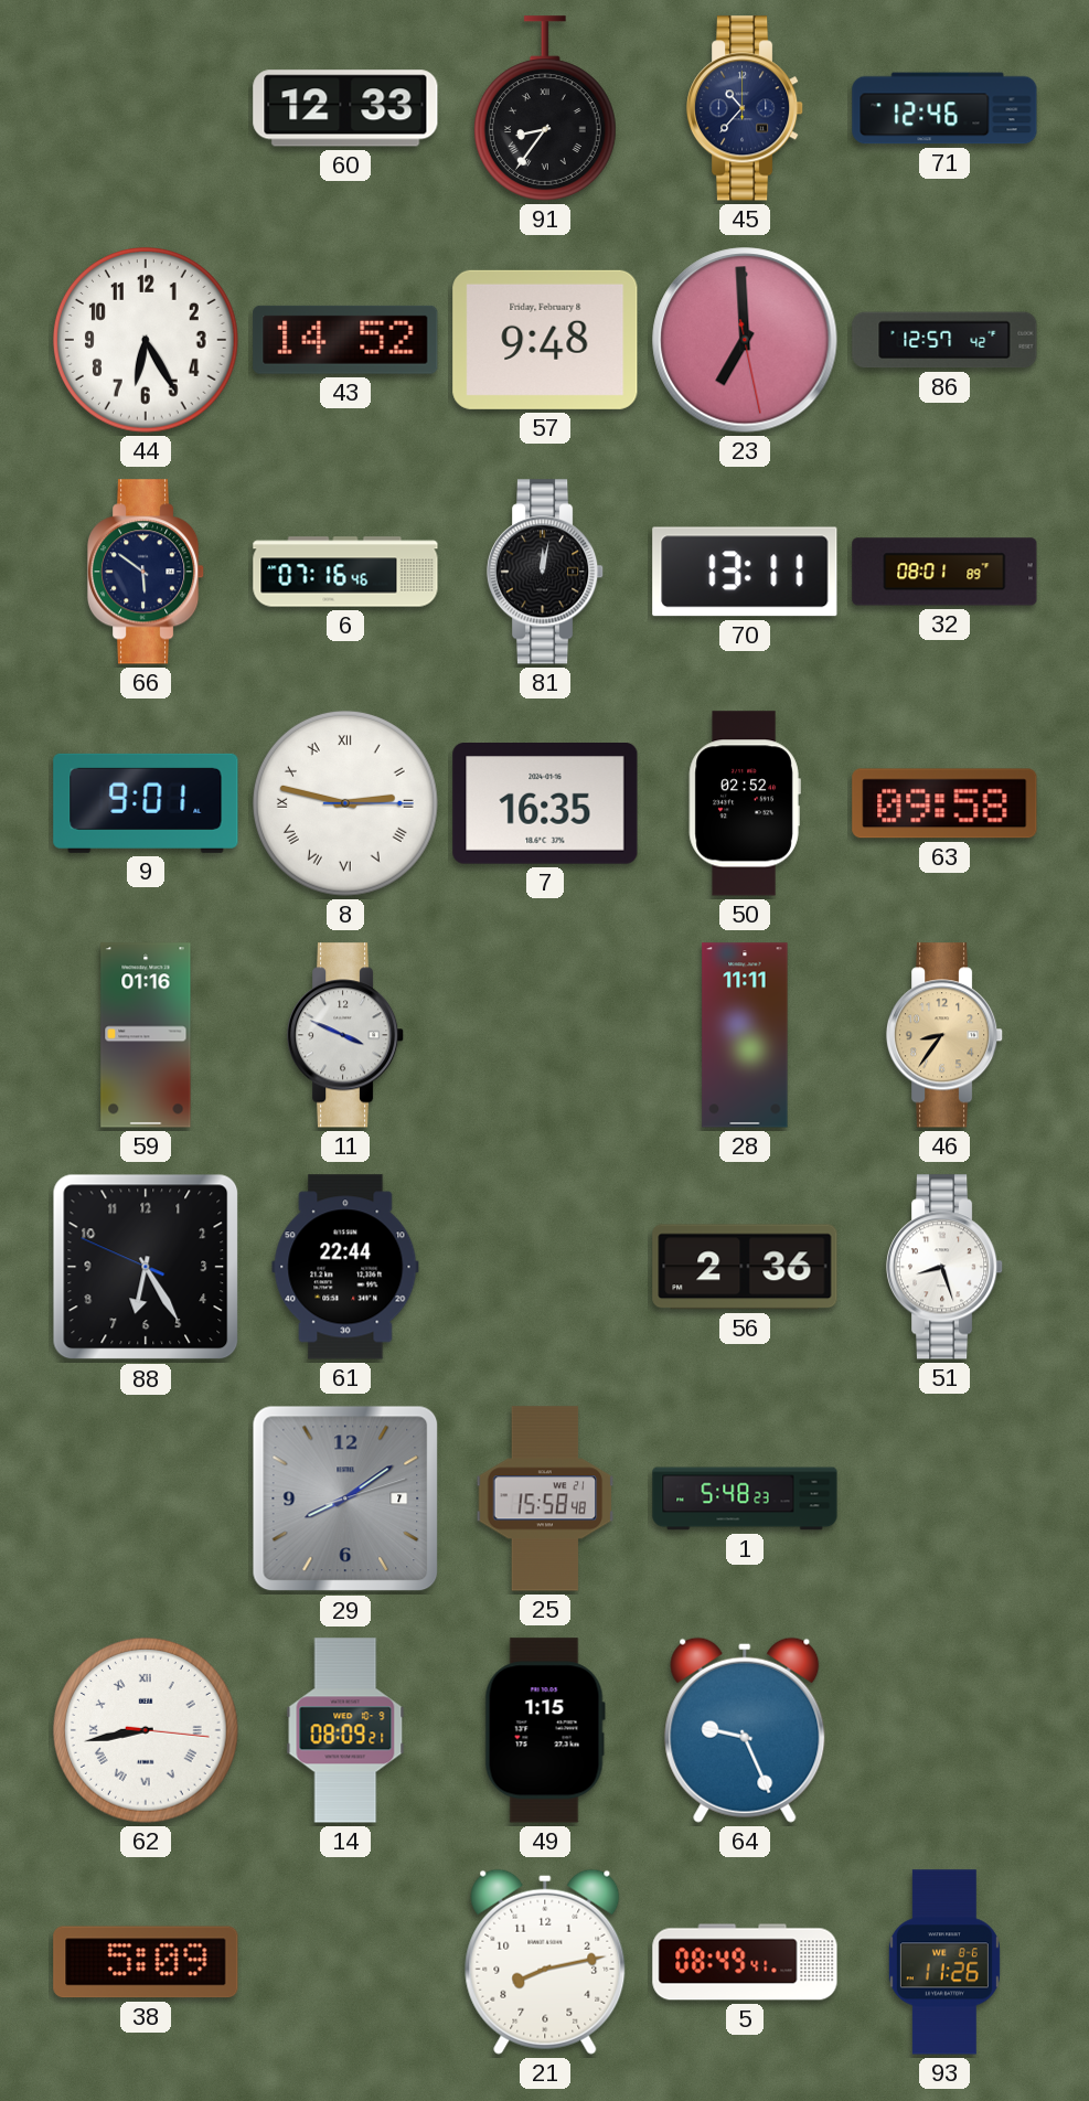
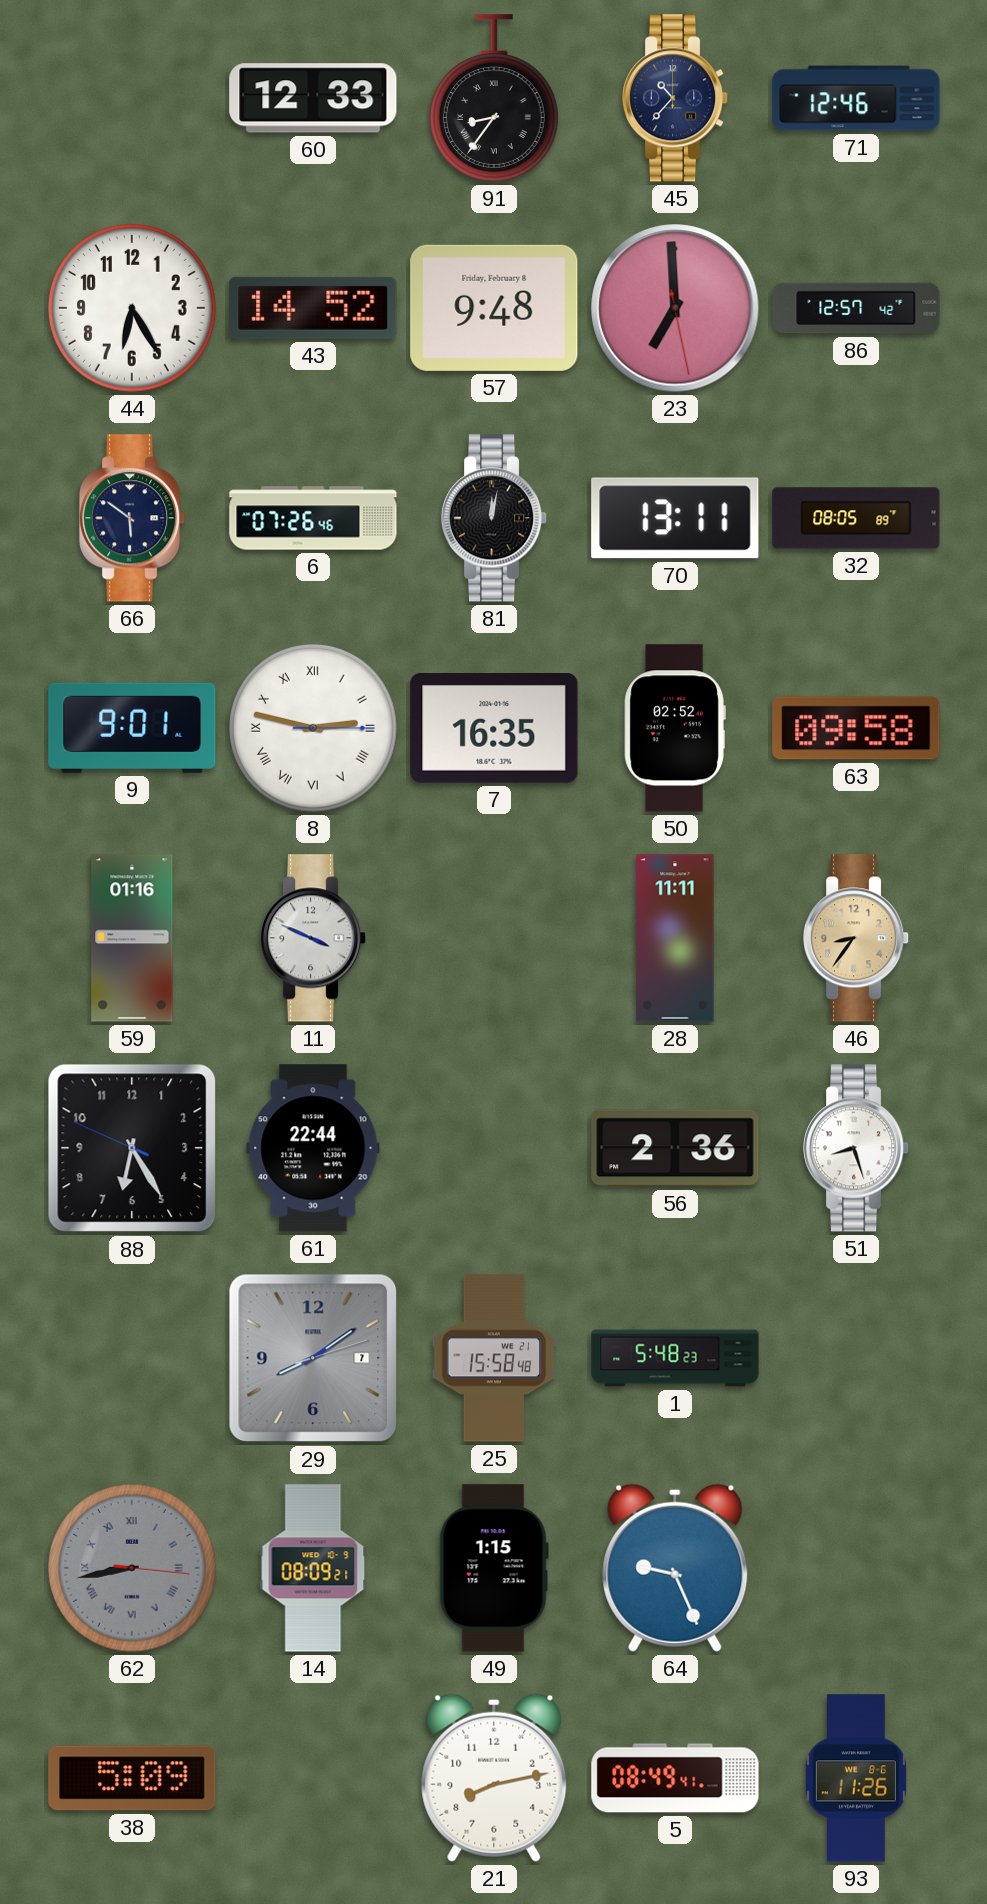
6: 07:16 -> 07:26 (313, 518)
32: 08:01 -> 08:05 (856, 518)
62 dial: white -> grey (132, 1568)
